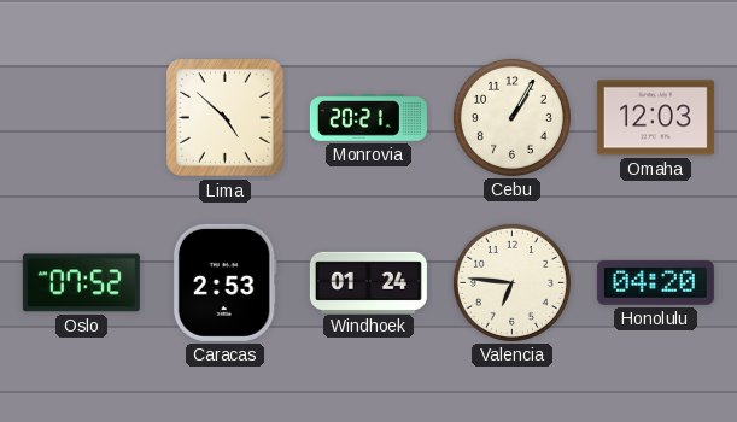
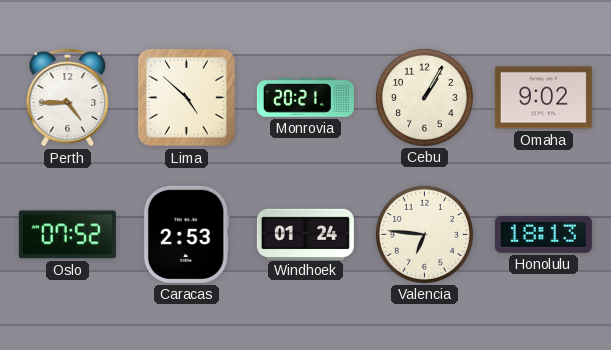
Perth: none -> 4:45 (68, 98)
Omaha: 12:03 -> 9:02 (543, 98)
Honolulu: 04:20 -> 18:13 (543, 234)
